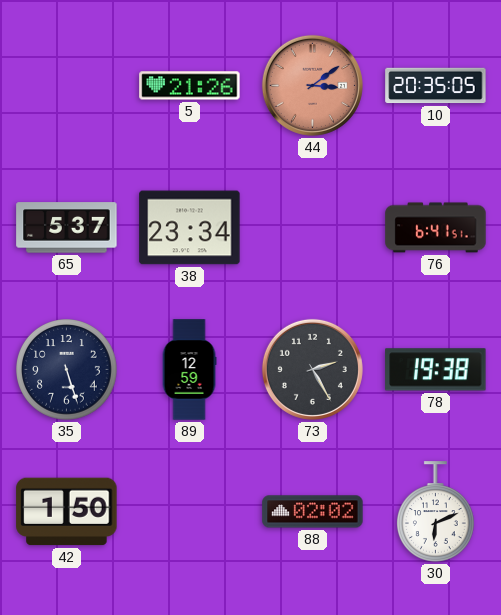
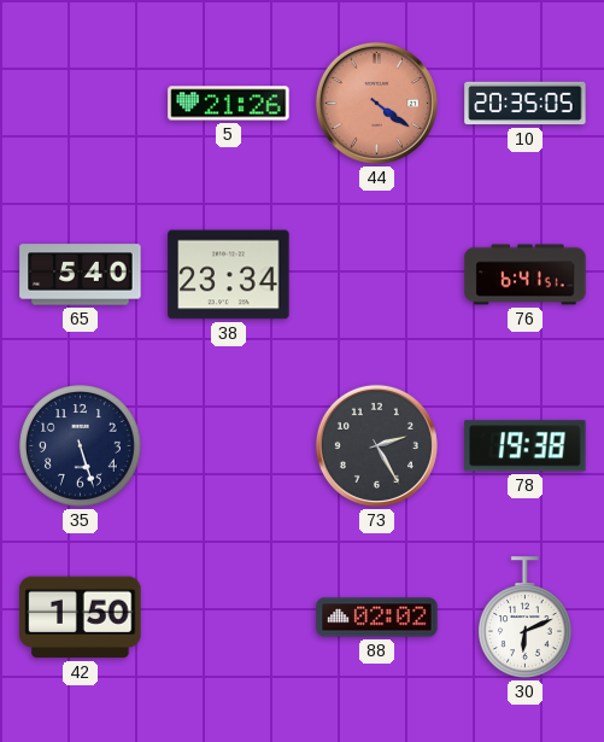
44: 3:09 -> 4:21 (376, 103)
65: 5:37 -> 5:40 (81, 275)
89: 12:59 -> none (189, 370)
